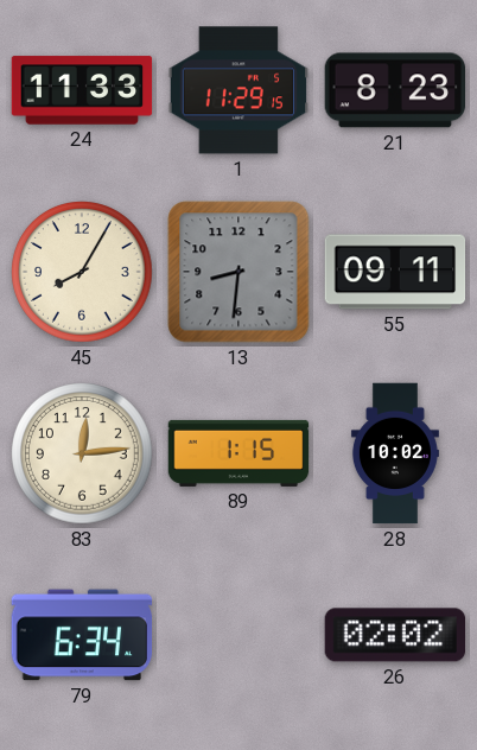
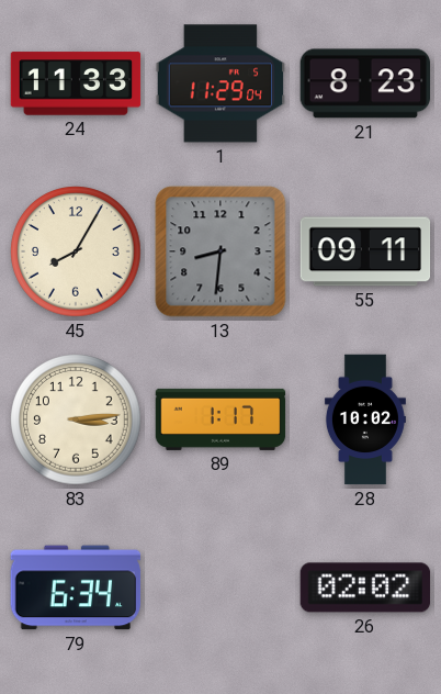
1: 11:29:15 -> 11:29:04 (220, 83)
83: 12:14 -> 3:14 (76, 419)
89: 1:15 -> 1:17 (220, 419)
